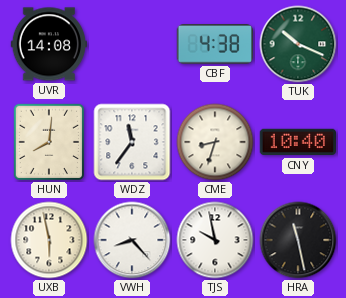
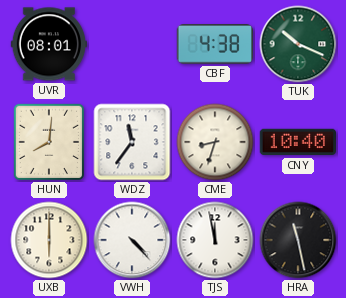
UVR: 14:08 -> 08:01 (48, 44)
UXB: 5:58 -> 6:00 (49, 240)
VWH: 8:23 -> 4:23 (132, 240)
TJS: 9:58 -> 11:58 (215, 240)
